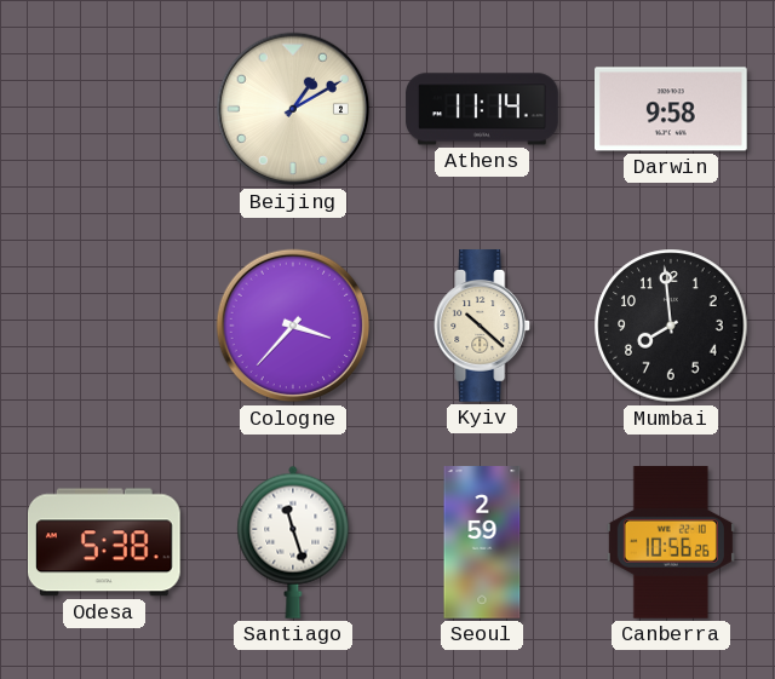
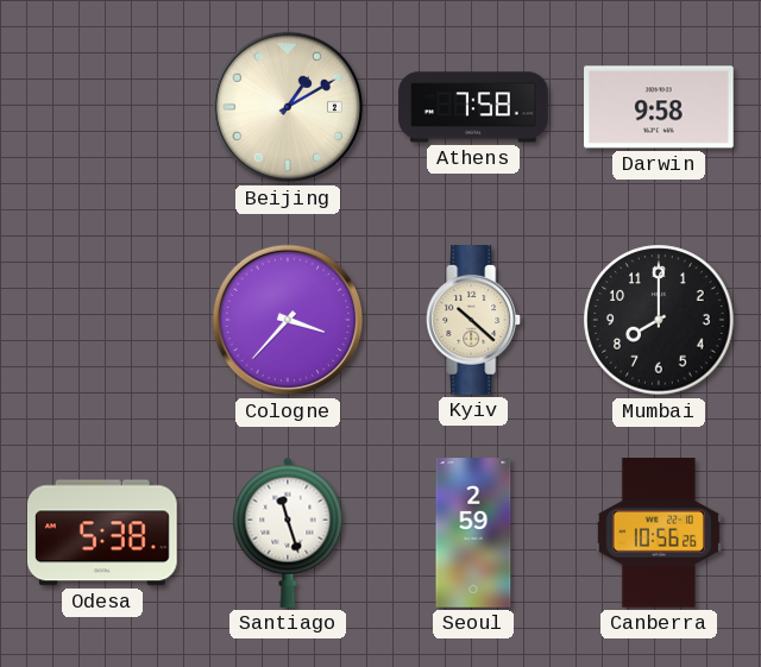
Athens: 11:14 -> 7:58 (473, 107)
Mumbai: 7:59 -> 8:00 (659, 320)
